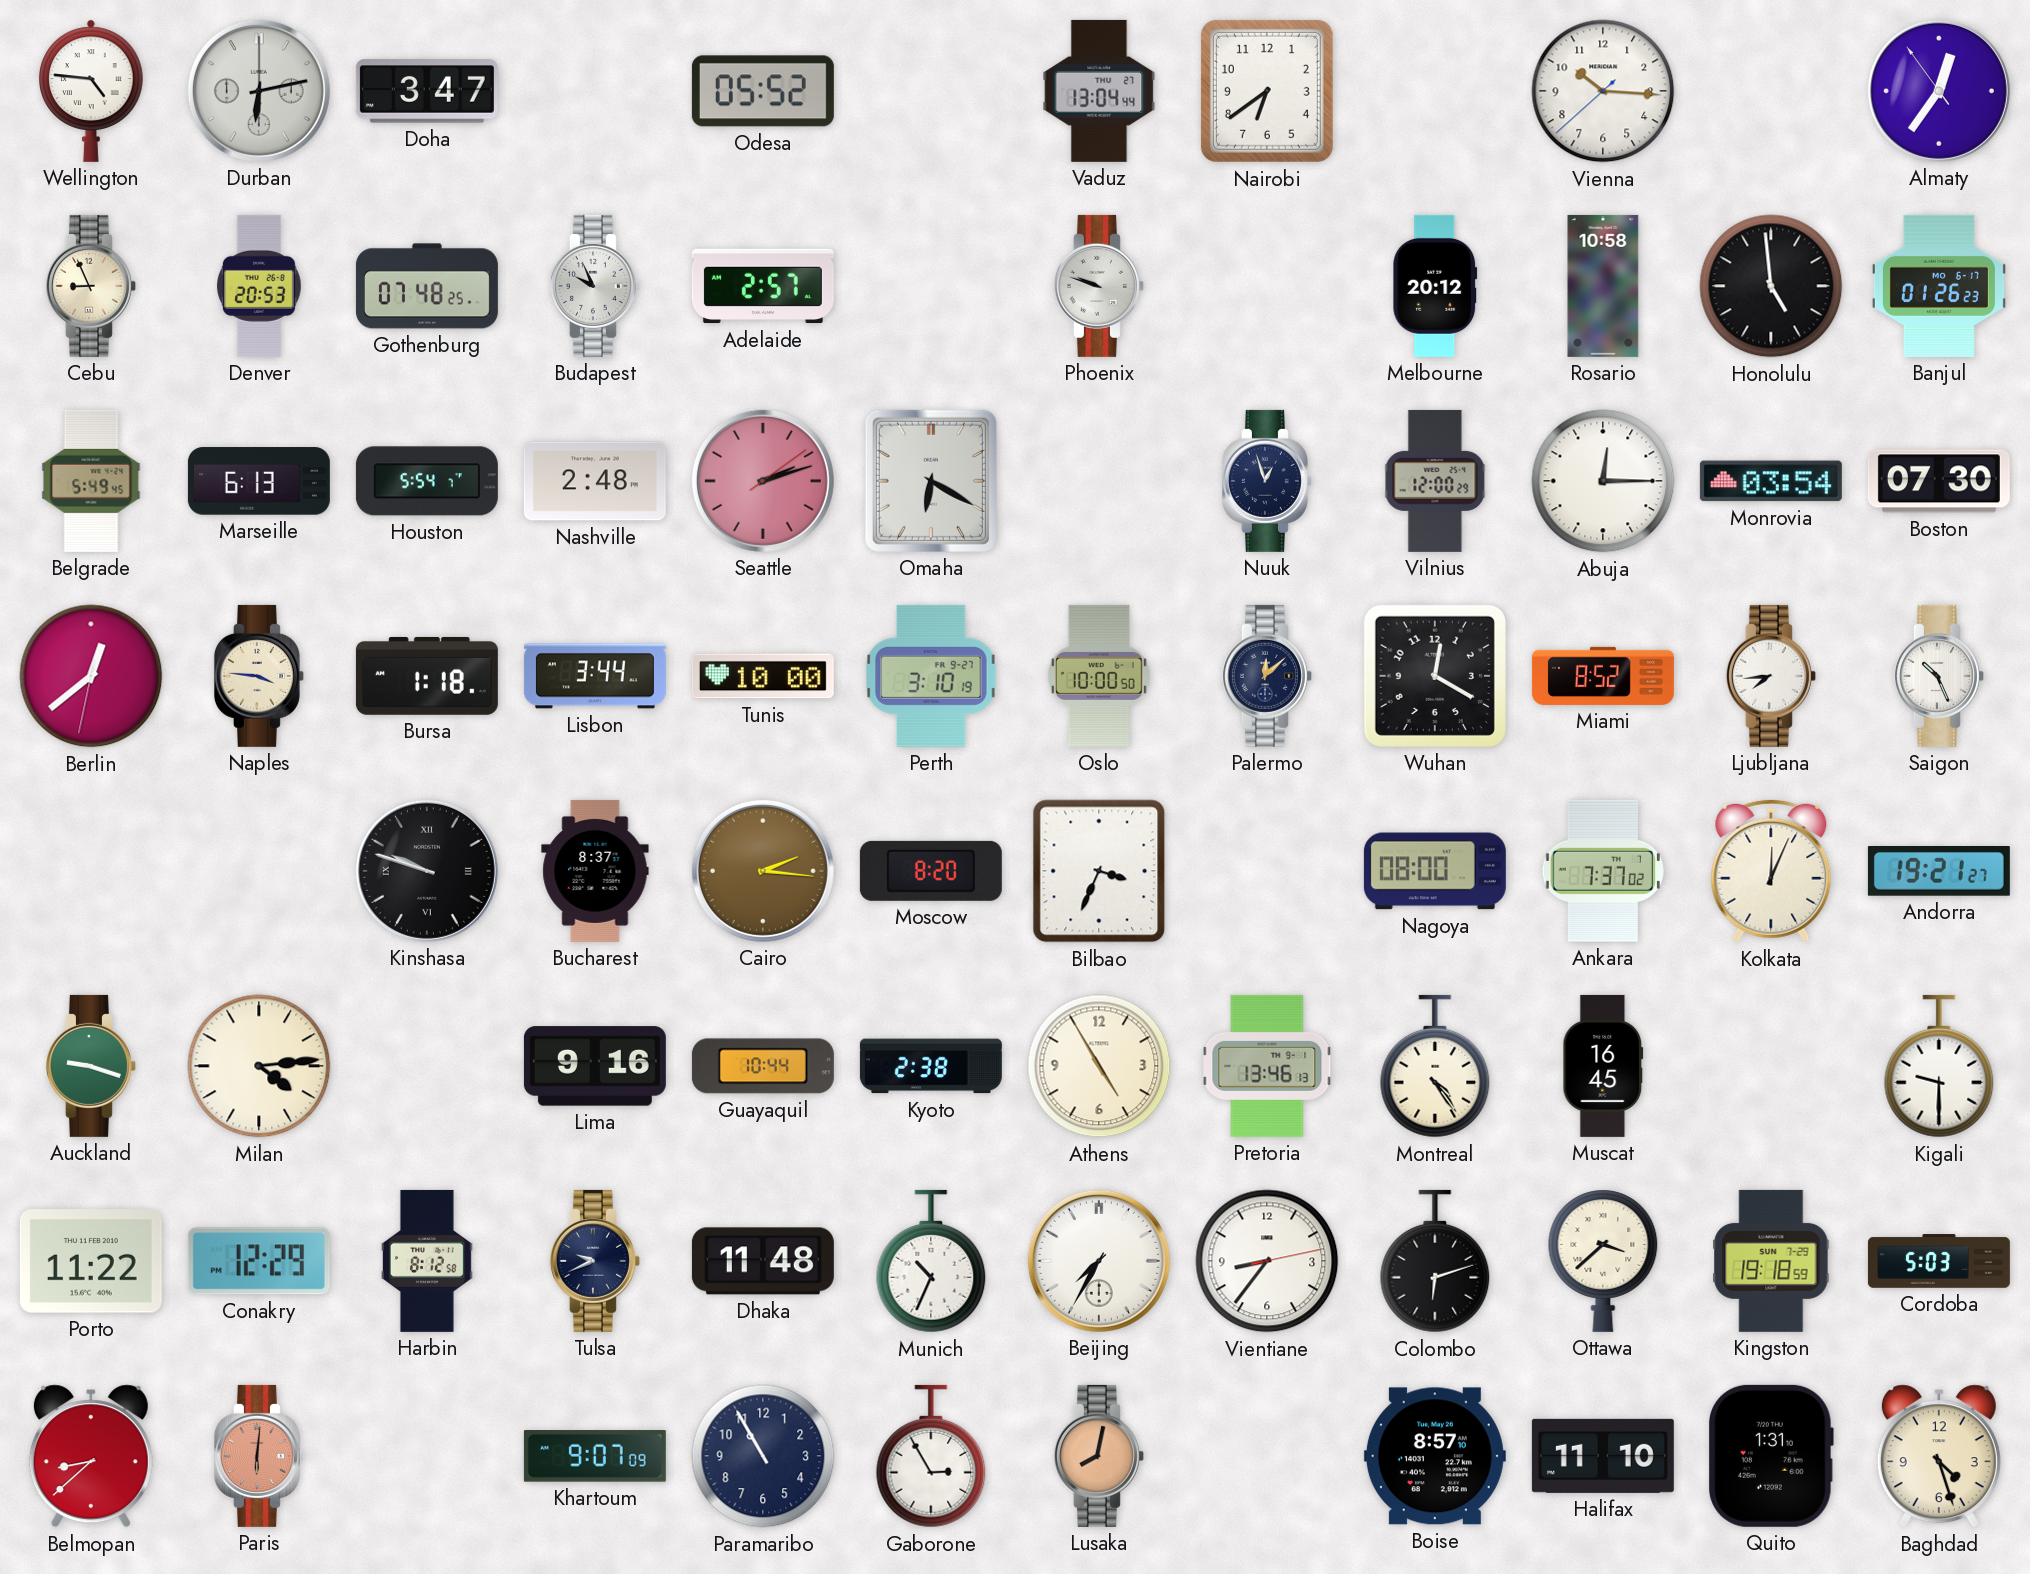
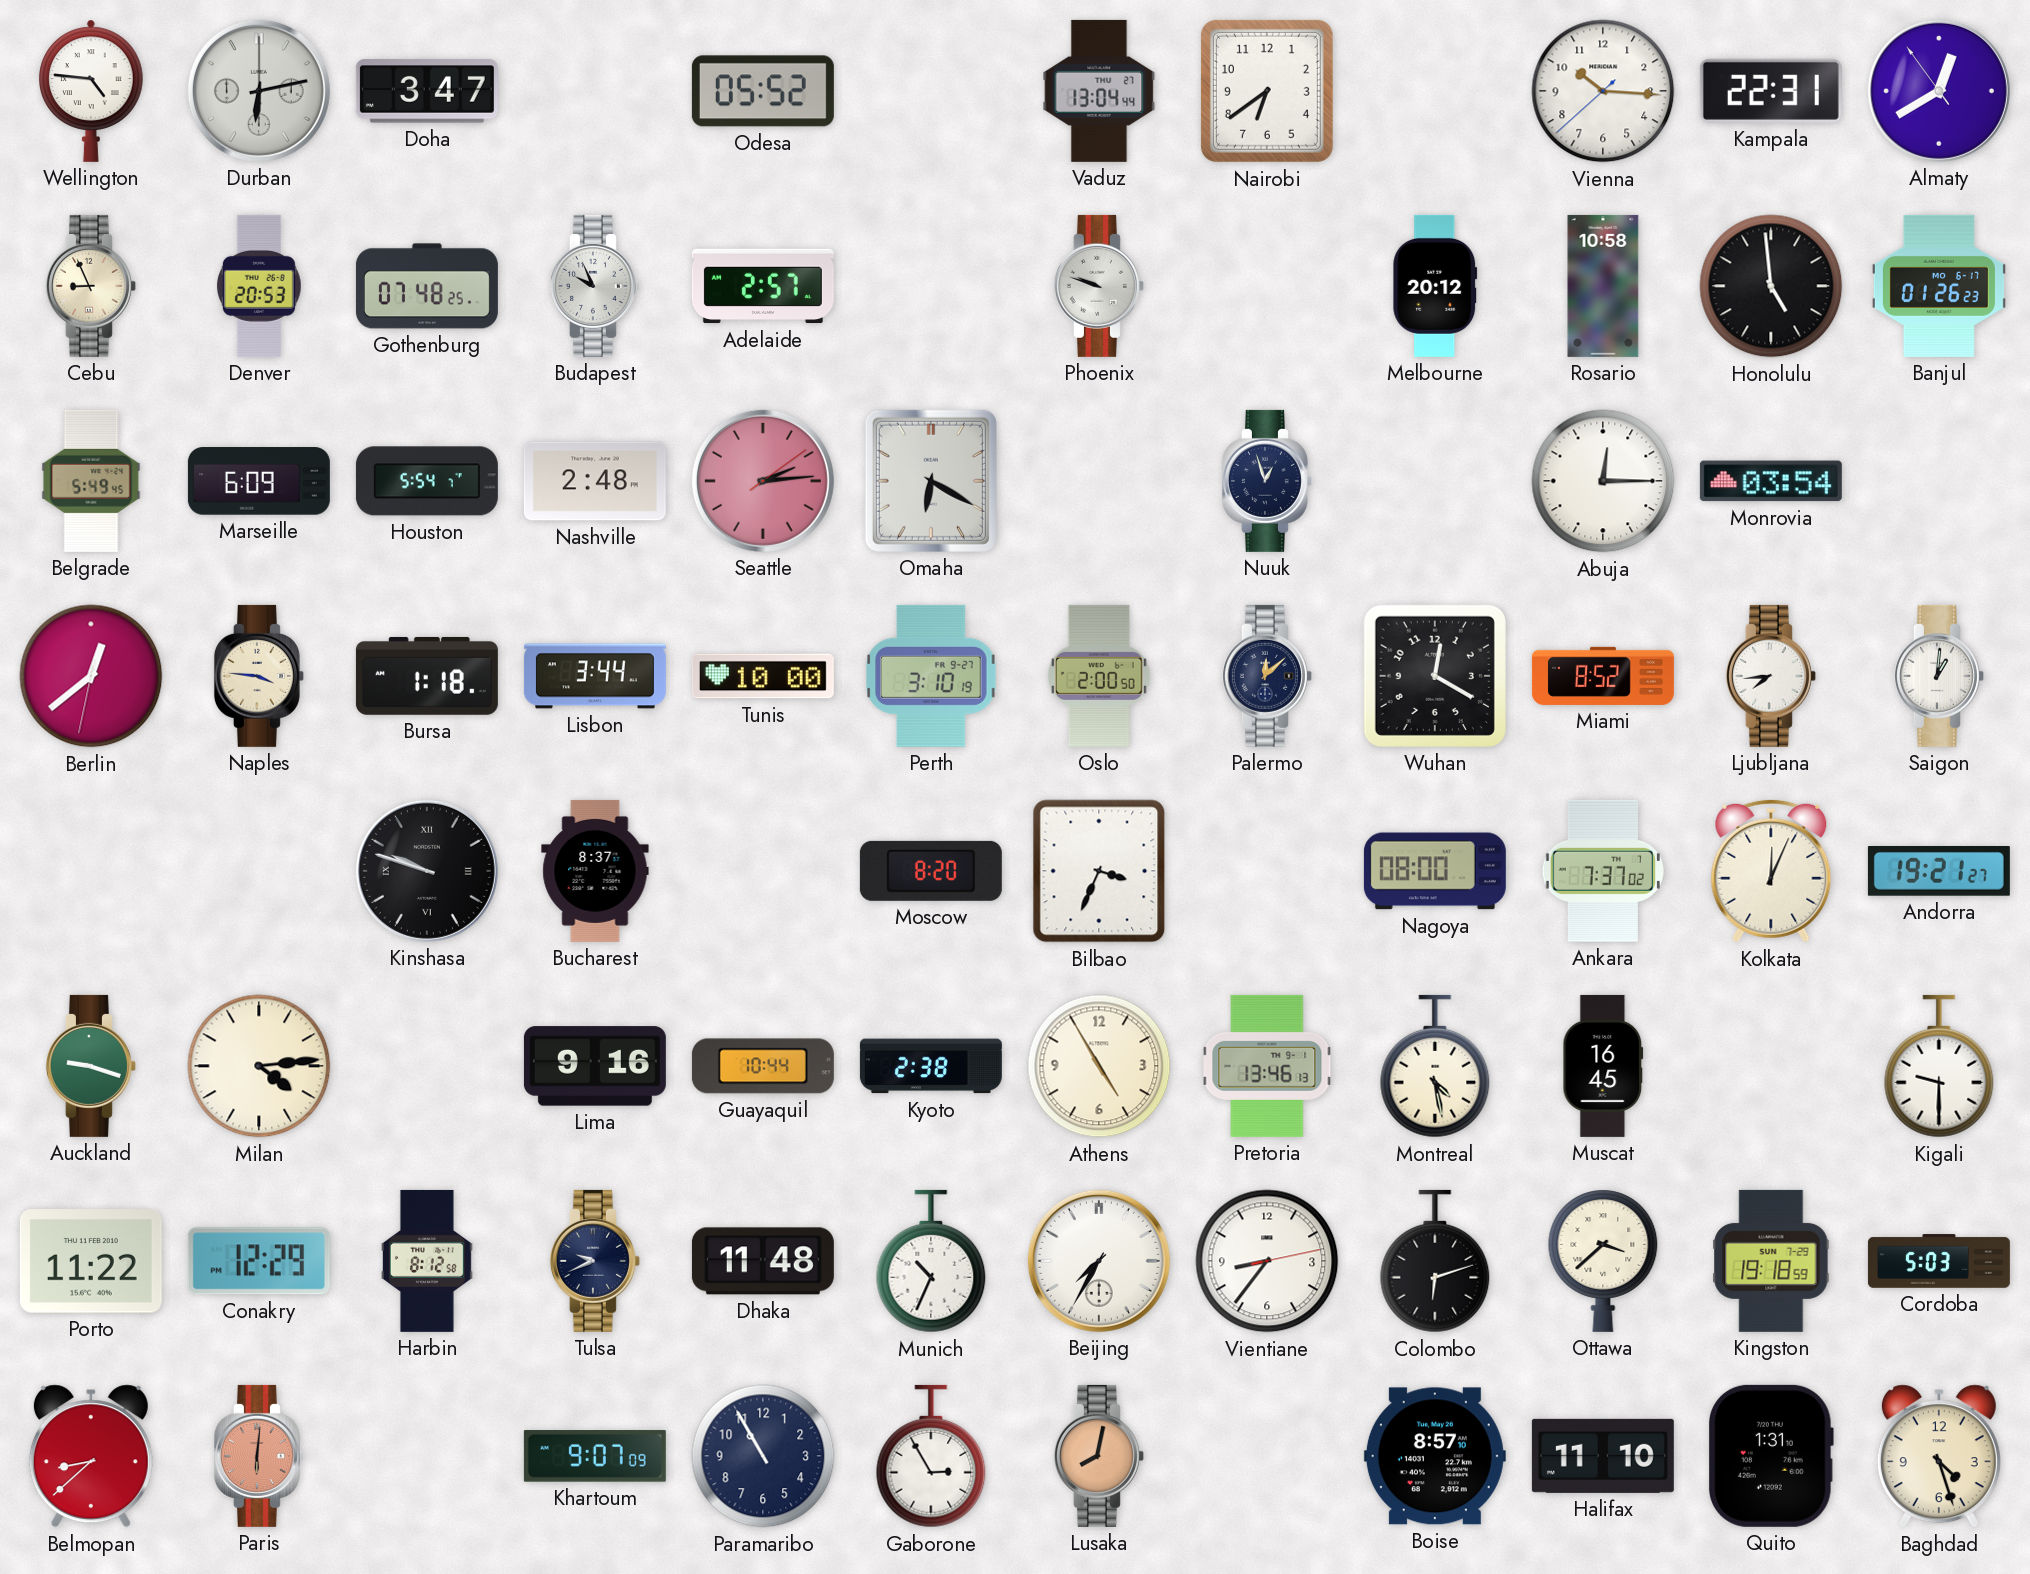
Kampala: none -> 22:31 (1771, 91)
Almaty: 12:35 -> 12:39 (1939, 91)
Marseille: 6:13 -> 6:09 (259, 481)
Seattle: 2:12 -> 2:14 (763, 481)
Vilnius: 12:00 -> none (1435, 481)
Boston: 07:30 -> none (1939, 481)
Oslo: 10:00 -> 2:00 (1099, 676)
Saigon: 10:26 -> 1:01 (1939, 676)
Cairo: 2:16 -> none (763, 871)
Montreal: 4:24 -> 4:28 (1435, 1066)
